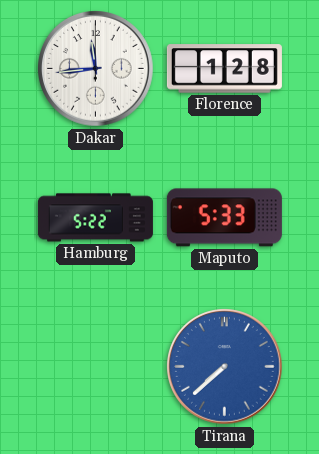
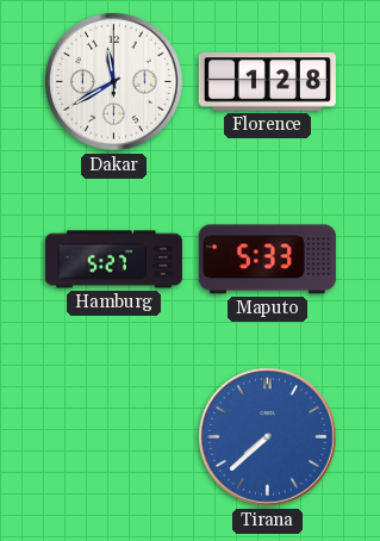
Dakar: 11:44 -> 11:40 (114, 82)
Hamburg: 5:22 -> 5:27 (113, 260)
